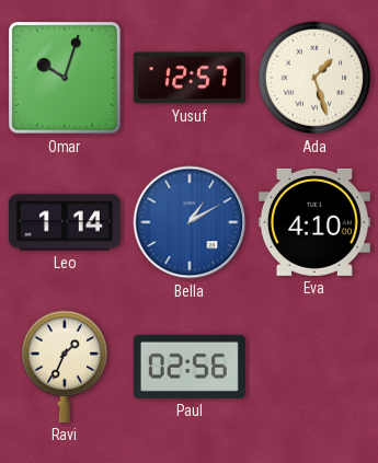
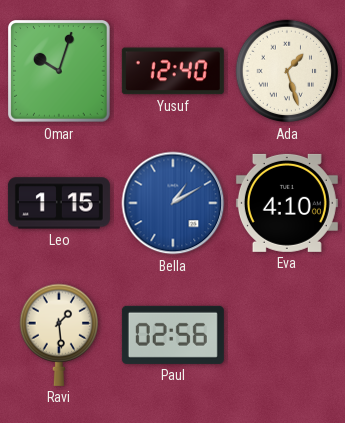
Yusuf: 12:57 -> 12:40 (173, 71)
Leo: 1:14 -> 1:15 (59, 203)
Ravi: 1:34 -> 1:29 (58, 335)
